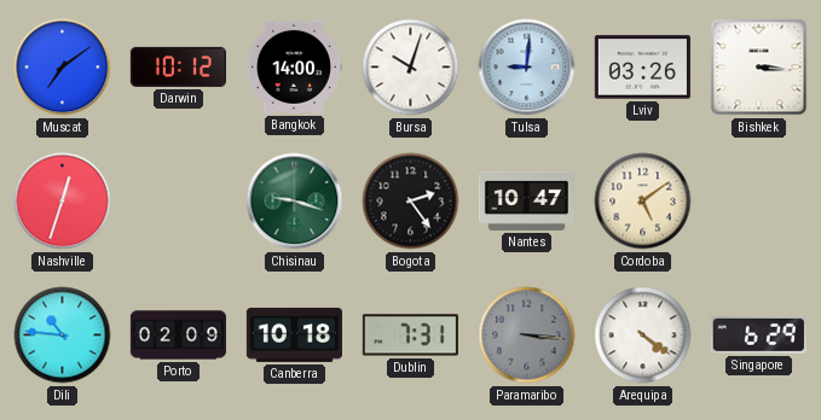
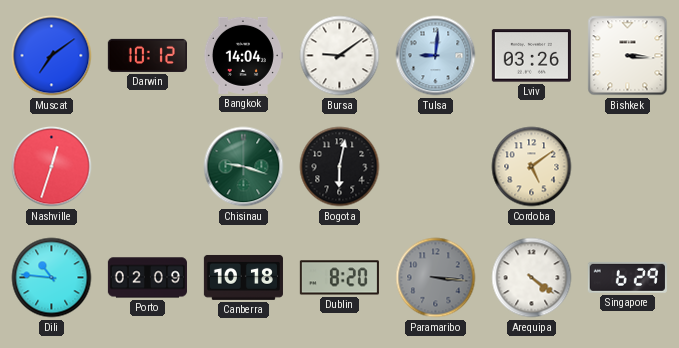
Bangkok: 14:00 -> 14:04 (243, 55)
Bursa: 10:03 -> 9:09 (340, 56)
Bogota: 2:24 -> 6:02 (340, 167)
Nantes: 10:47 -> none (526, 200)
Dublin: 7:31 -> 8:20 (339, 278)
